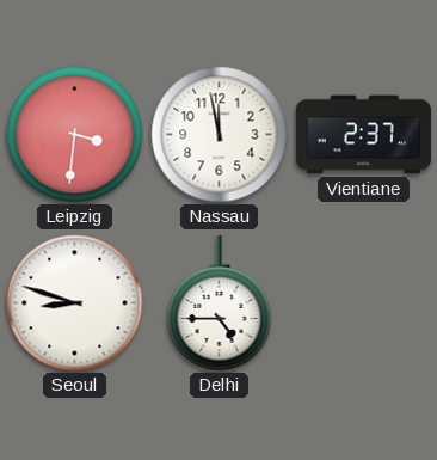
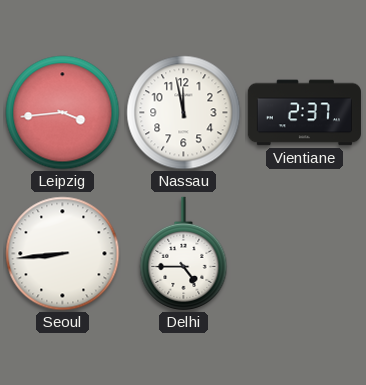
Leipzig: 3:31 -> 3:44 (63, 113)
Seoul: 8:48 -> 8:44 (63, 254)
